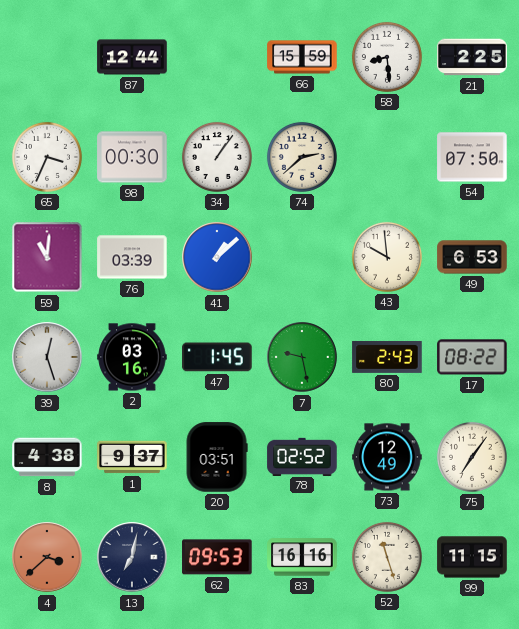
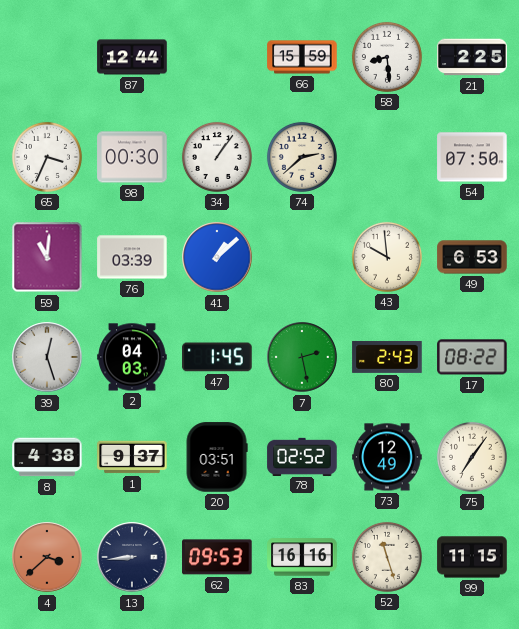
2: 03:16 -> 04:03 (132, 357)
7: 9:28 -> 2:28 (302, 357)
13: 7:02 -> 8:44 (132, 557)
